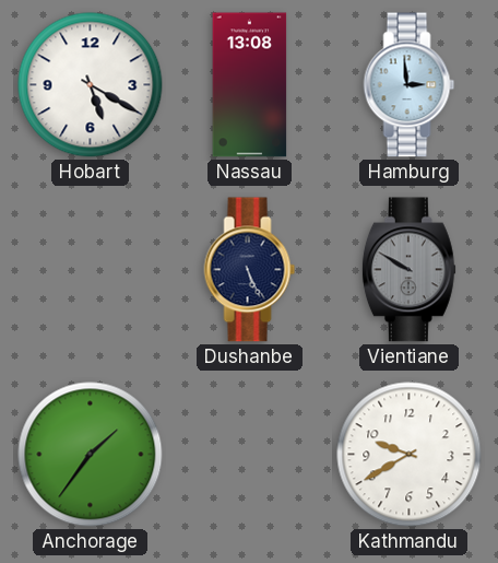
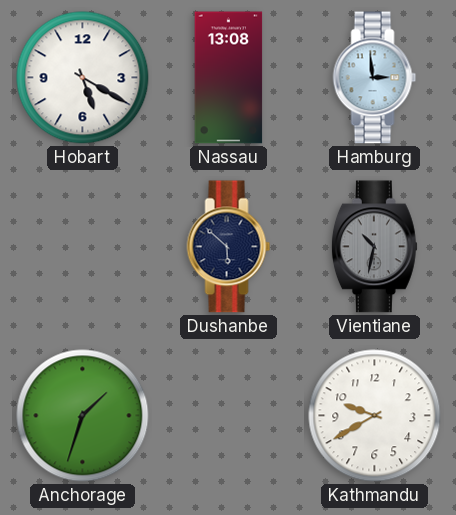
Dushanbe: 5:26 -> 5:52 (229, 247)
Vientiane: 9:50 -> 10:32 (374, 247)
Anchorage: 1:36 -> 1:33 (83, 416)
